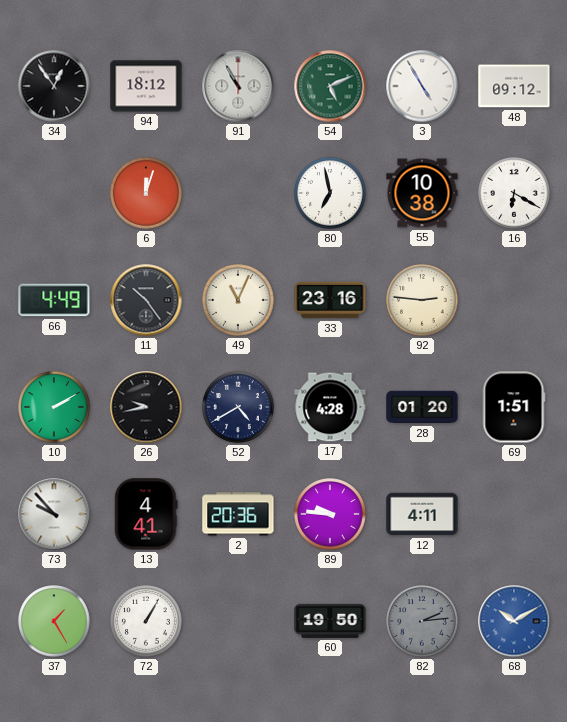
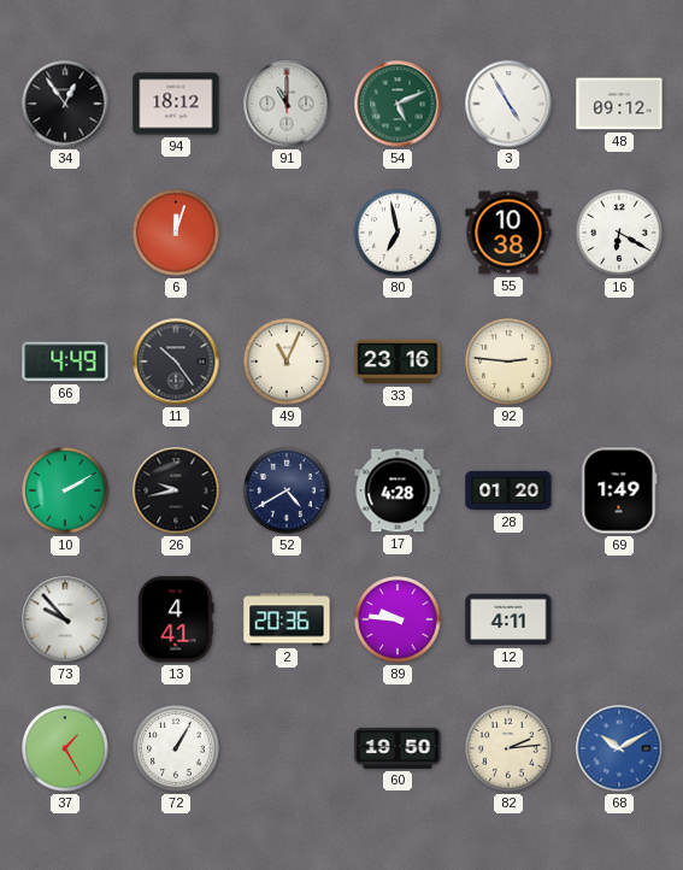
91: 10:55 -> 11:00 (287, 104)
69: 1:51 -> 1:49 (619, 490)
82 dial: grey -> cream (508, 748)
